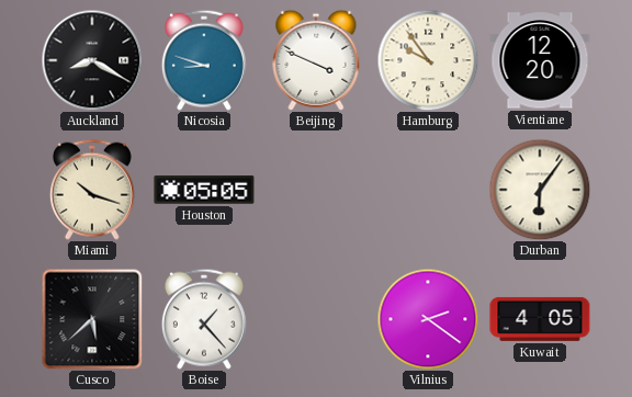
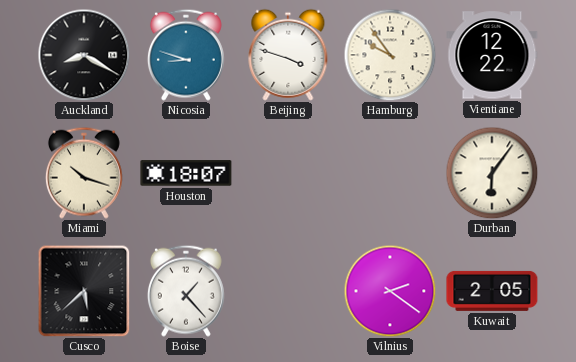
Beijing: 3:49 -> 3:48 (288, 55)
Vientiane: 12:20 -> 12:22 (492, 55)
Houston: 05:05 -> 18:07 (186, 173)
Kuwait: 4:05 -> 2:05 (492, 291)
